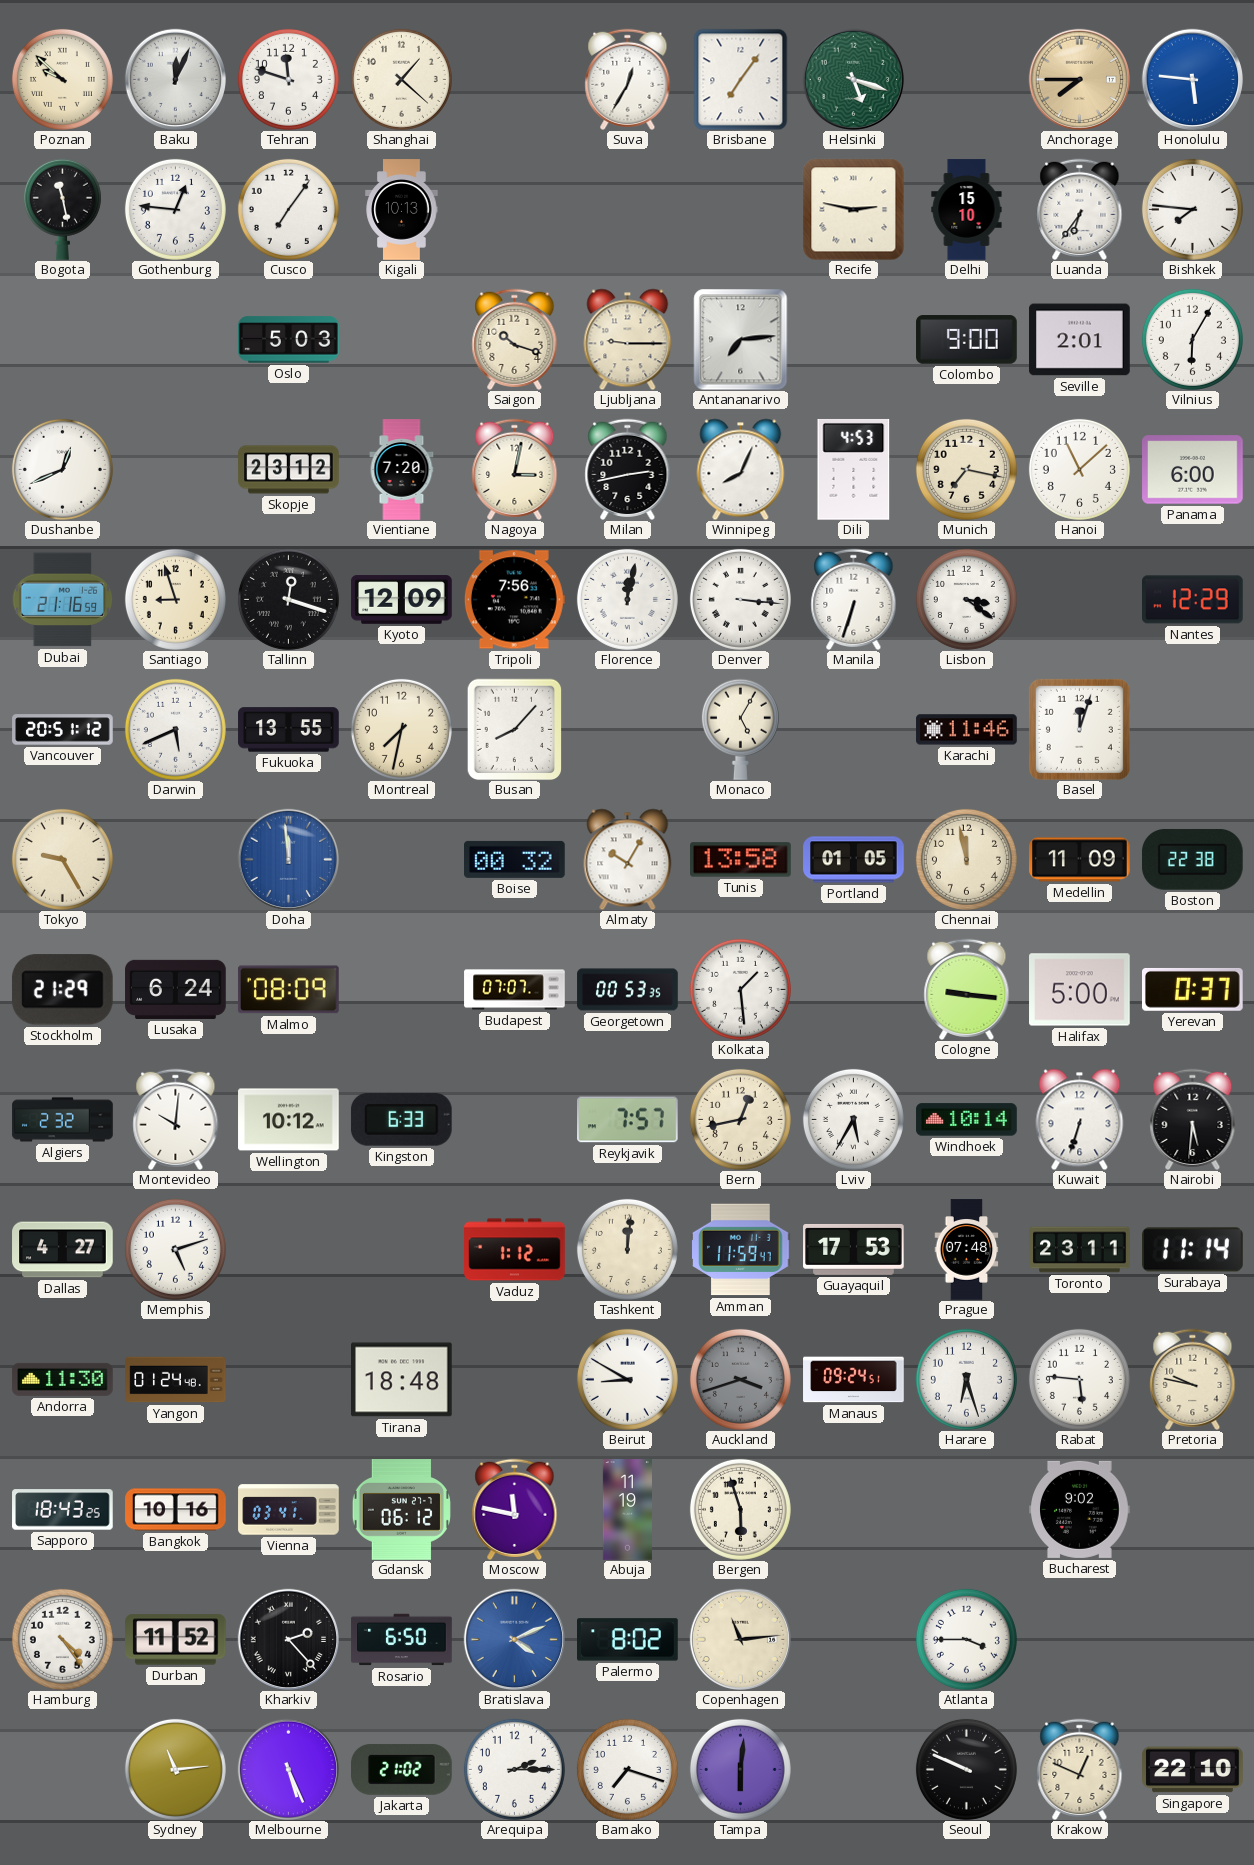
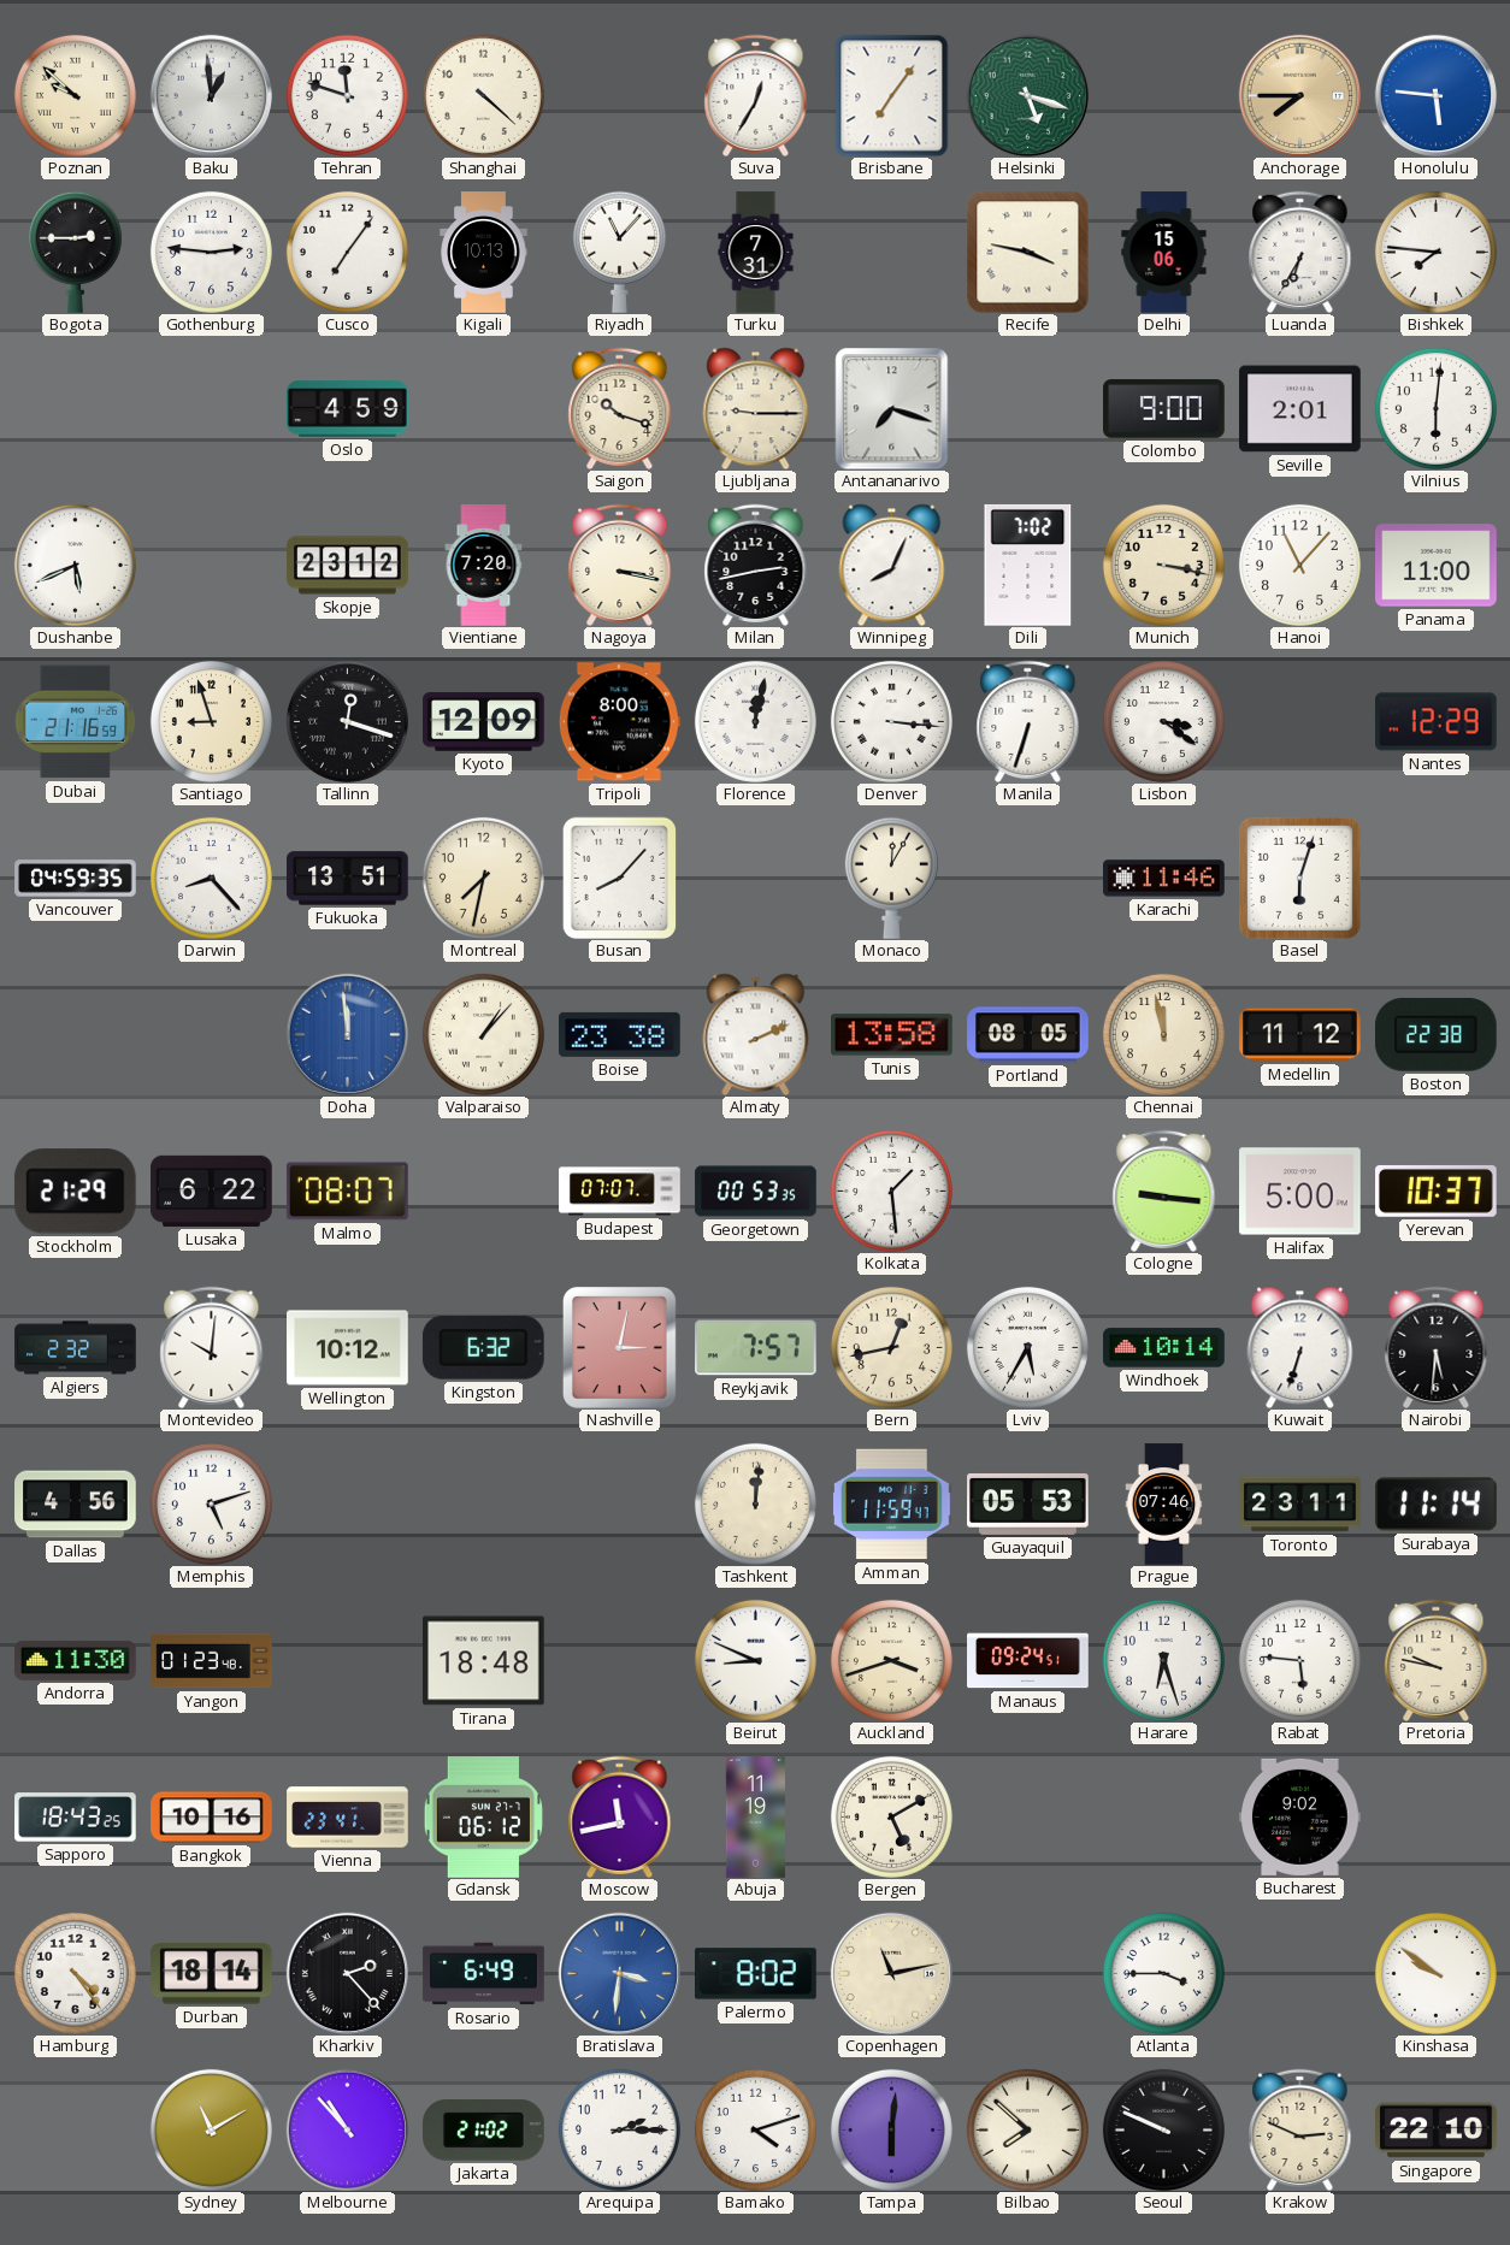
Baku: 12:04 -> 12:59 (211, 95)
Shanghai: 1:22 -> 4:22 (483, 95)
Bogota: 11:28 -> 2:45 (75, 252)
Gothenburg: 12:46 -> 2:46 (211, 252)
Riyadh: none -> 11:07 (619, 252)
Turku: none -> 7:31 (756, 253)
Recife: 2:47 -> 3:47 (1027, 252)
Delhi: 15:10 -> 15:06 (1164, 253)
Luanda: 6:36 -> 6:35 (1300, 252)
Oslo: 5:03 -> 4:59 (348, 409)
Antananarivo: 7:14 -> 7:18 (892, 408)
Vilnius: 6:05 -> 6:01 (1435, 408)
Dushanbe: 12:41 -> 5:41 (75, 565)
Nagoya: 3:02 -> 3:17 (620, 565)
Dili: 4:53 -> 7:02 (1028, 566)
Munich: 7:17 -> 3:17 (1163, 565)
Hanoi: 11:08 -> 11:07 (1299, 565)
Panama: 6:00 -> 11:00 (1437, 566)
Tripoli: 7:56 -> 8:00 (619, 722)
Vancouver: 20:51 -> 04:59 (76, 879)
Darwin: 5:41 -> 8:23 (211, 878)
Fukuoka: 13:55 -> 13:51 (348, 879)
Monaco: 5:05 -> 12:05 (891, 878)
Basel: 12:03 -> 6:03 (1299, 878)
Tokyo: 9:25 -> none (62, 859)
Valparaiso: none -> 1:07 (483, 1034)
Boise: 00:32 -> 23:38 (620, 1034)
Almaty: 10:05 -> 2:11 (756, 1034)
Portland: 01:05 -> 08:05 (1028, 1035)
Medellin: 11:09 -> 11:12 (1300, 1035)
Lusaka: 6:24 -> 6:22 (212, 1191)
Malmo: 08:09 -> 08:07 (347, 1192)
Yerevan: 0:37 -> 10:37 (1437, 1191)
Kingston: 6:33 -> 6:32 (483, 1347)
Nashville: none -> 3:02 (619, 1347)
Dallas: 4:27 -> 4:56 (76, 1505)
Vaduz: 1:12 -> none (515, 1250)
Guayaquil: 17:53 -> 05:53 (1028, 1503)
Prague: 07:48 -> 07:46 (1164, 1505)
Yangon: 01:24 -> 01:23 (212, 1661)
Beirut: 8:50 -> 8:49 (755, 1660)
Auckland dial: grey -> cream (891, 1660)
Vienna: 03:41 -> 23:41 (348, 1818)
Moscow: 11:47 -> 11:43 (620, 1816)
Bergen: 5:57 -> 5:10 (891, 1816)
Durban: 11:52 -> 18:14 (212, 1974)
Rosario: 6:50 -> 6:49 (484, 1974)
Bratislava: 4:11 -> 3:31 (619, 1973)
Copenhagen: 11:14 -> 11:13 (891, 1973)
Kinshasa: none -> 9:51 (1435, 1973)
Sydney: 11:14 -> 11:10 (211, 2129)
Melbourne: 5:26 -> 10:53 (347, 2129)
Bamako: 7:18 -> 4:12 (755, 2129)
Bilbao: none -> 7:52 (1027, 2129)
Krakow: 12:49 -> 2:49 (1300, 2129)
